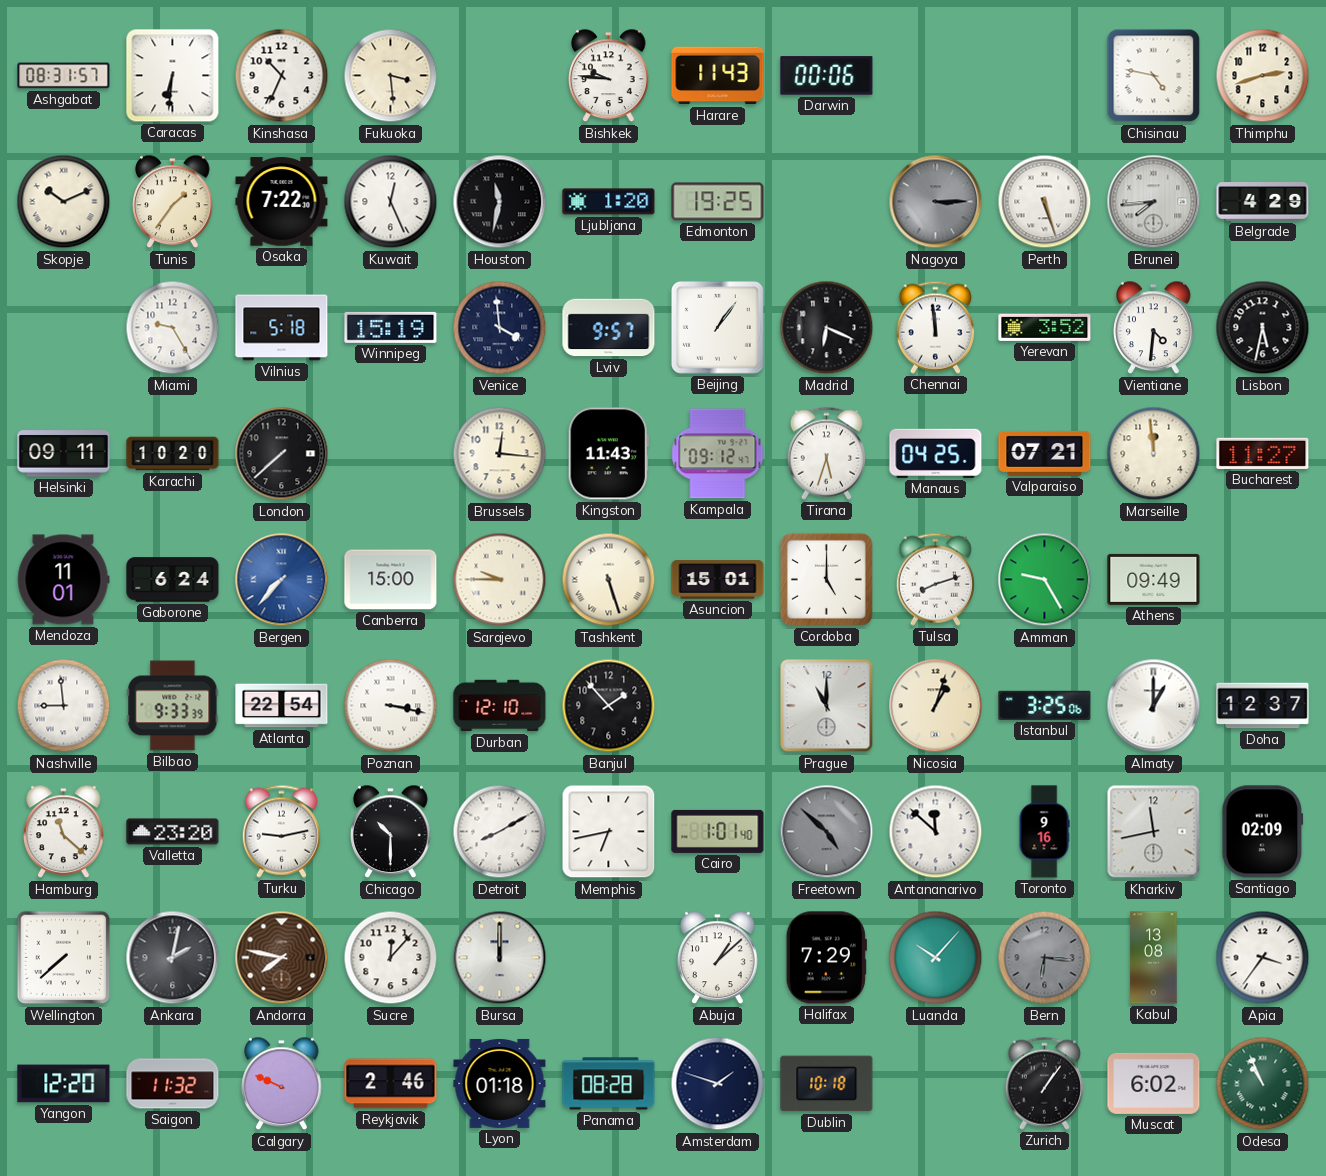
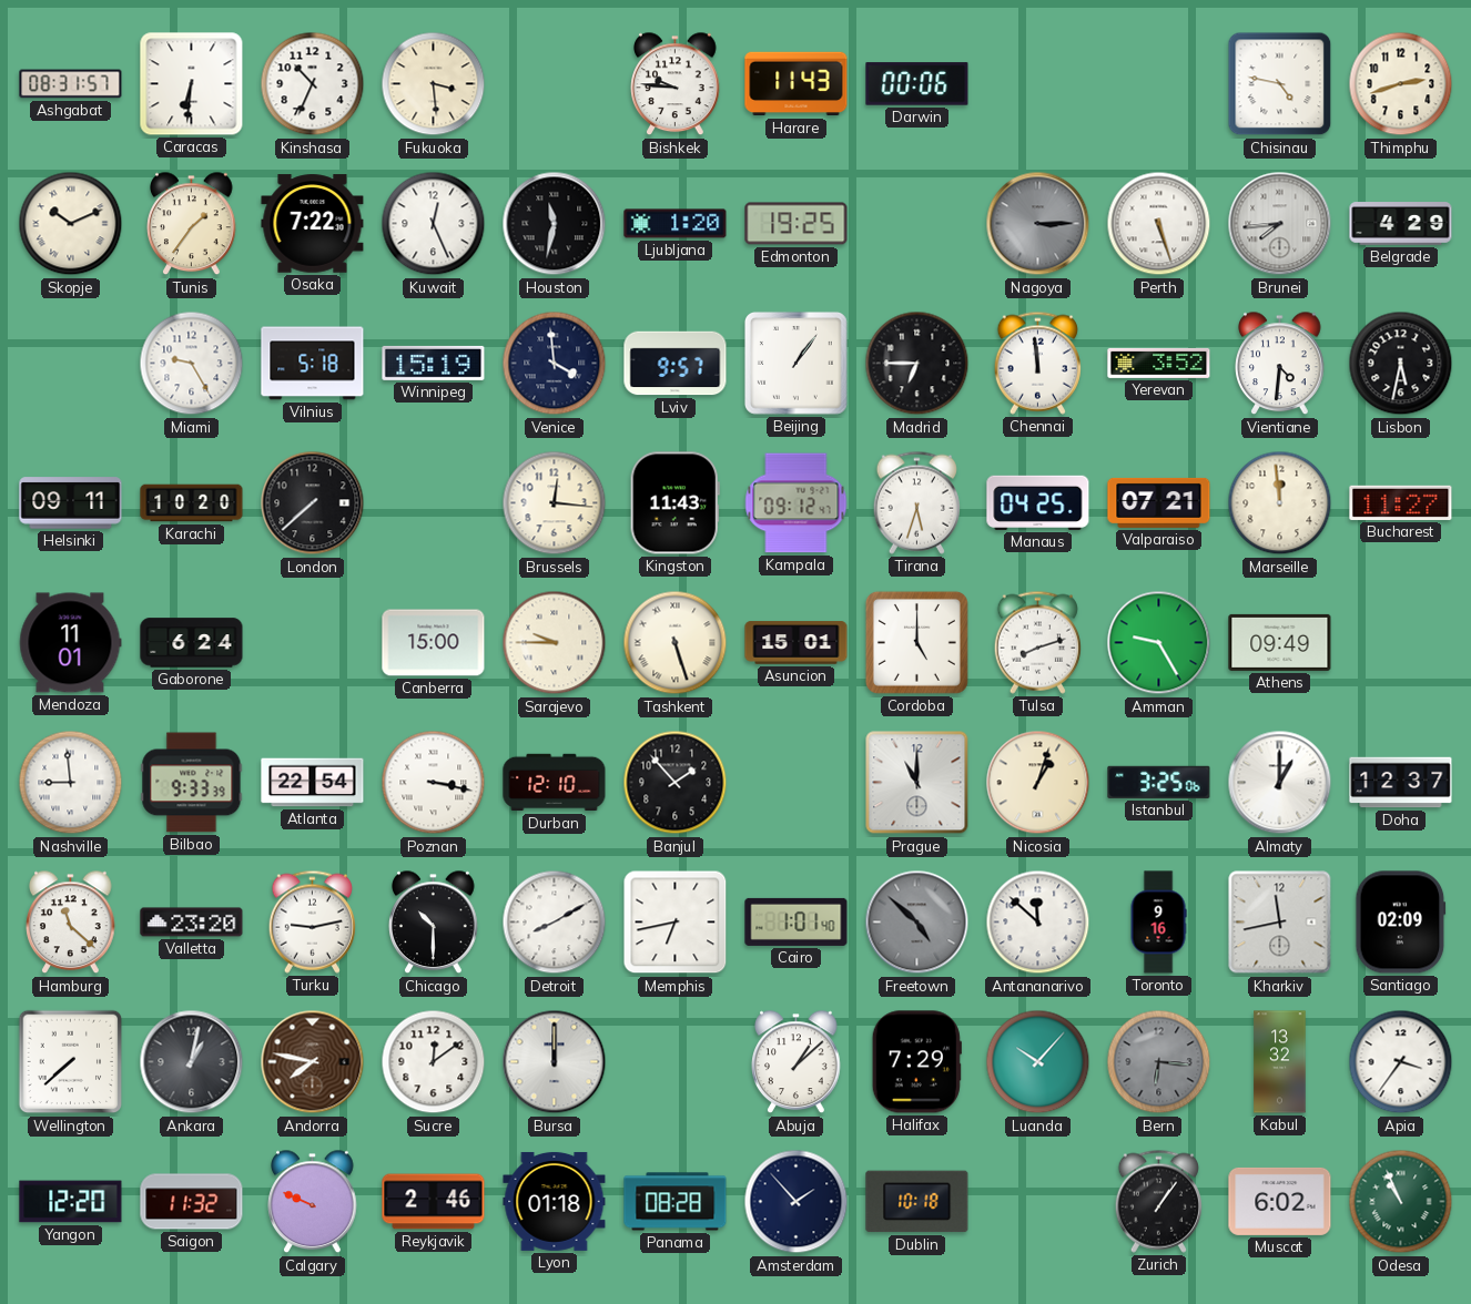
Madrid: 6:19 -> 6:45 (917, 364)
Bergen: 7:37 -> none (282, 580)
Ankara: 2:02 -> 1:02 (192, 1062)
Sucre: 12:07 -> 12:09 (434, 1062)
Kabul: 13:08 -> 13:32 (1280, 1062)
Amsterdam: 1:48 -> 1:53 (797, 1202)
